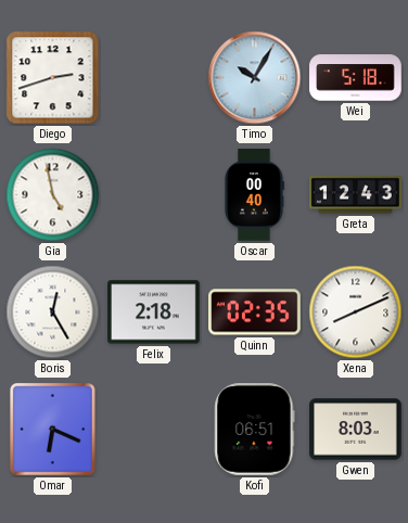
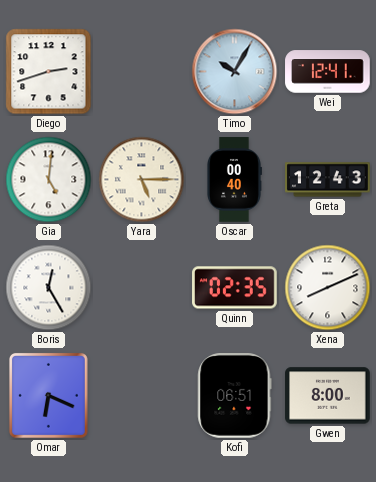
Wei: 5:18 -> 12:41 (328, 72)
Gia: 4:58 -> 5:01 (49, 180)
Yara: none -> 5:15 (142, 180)
Felix: 2:18 -> none (154, 312)
Gwen: 8:03 -> 8:00 (328, 396)
